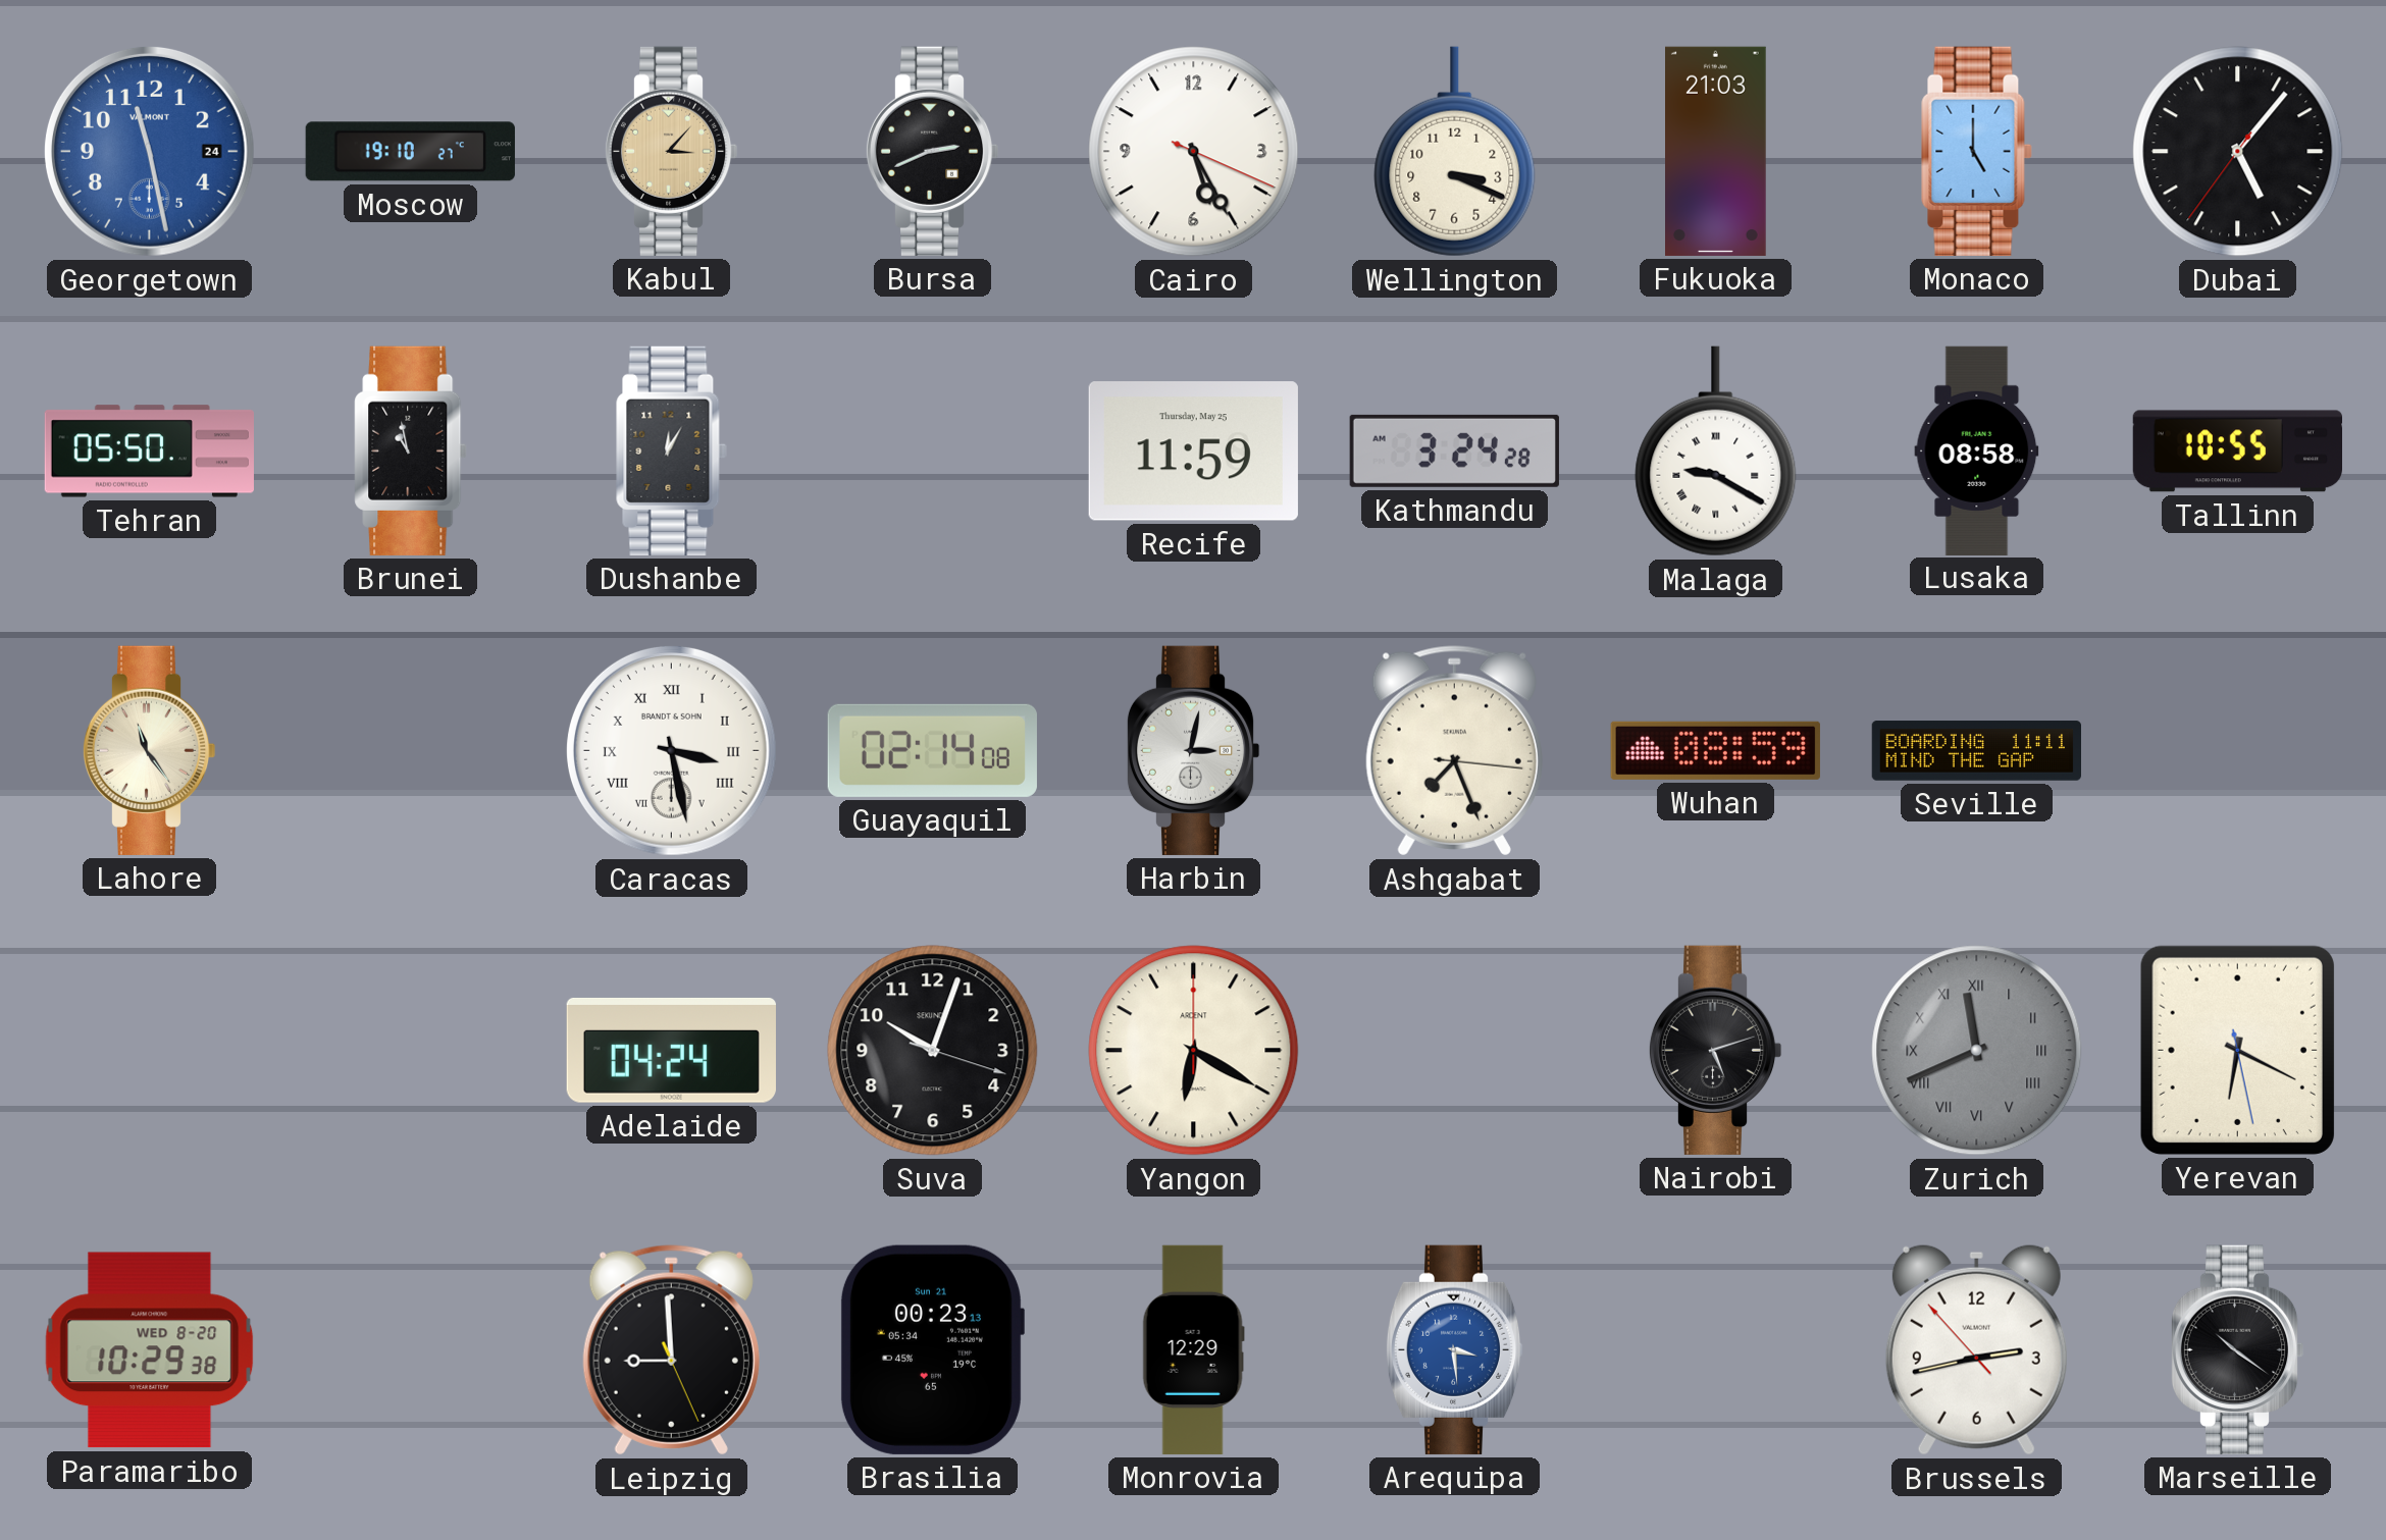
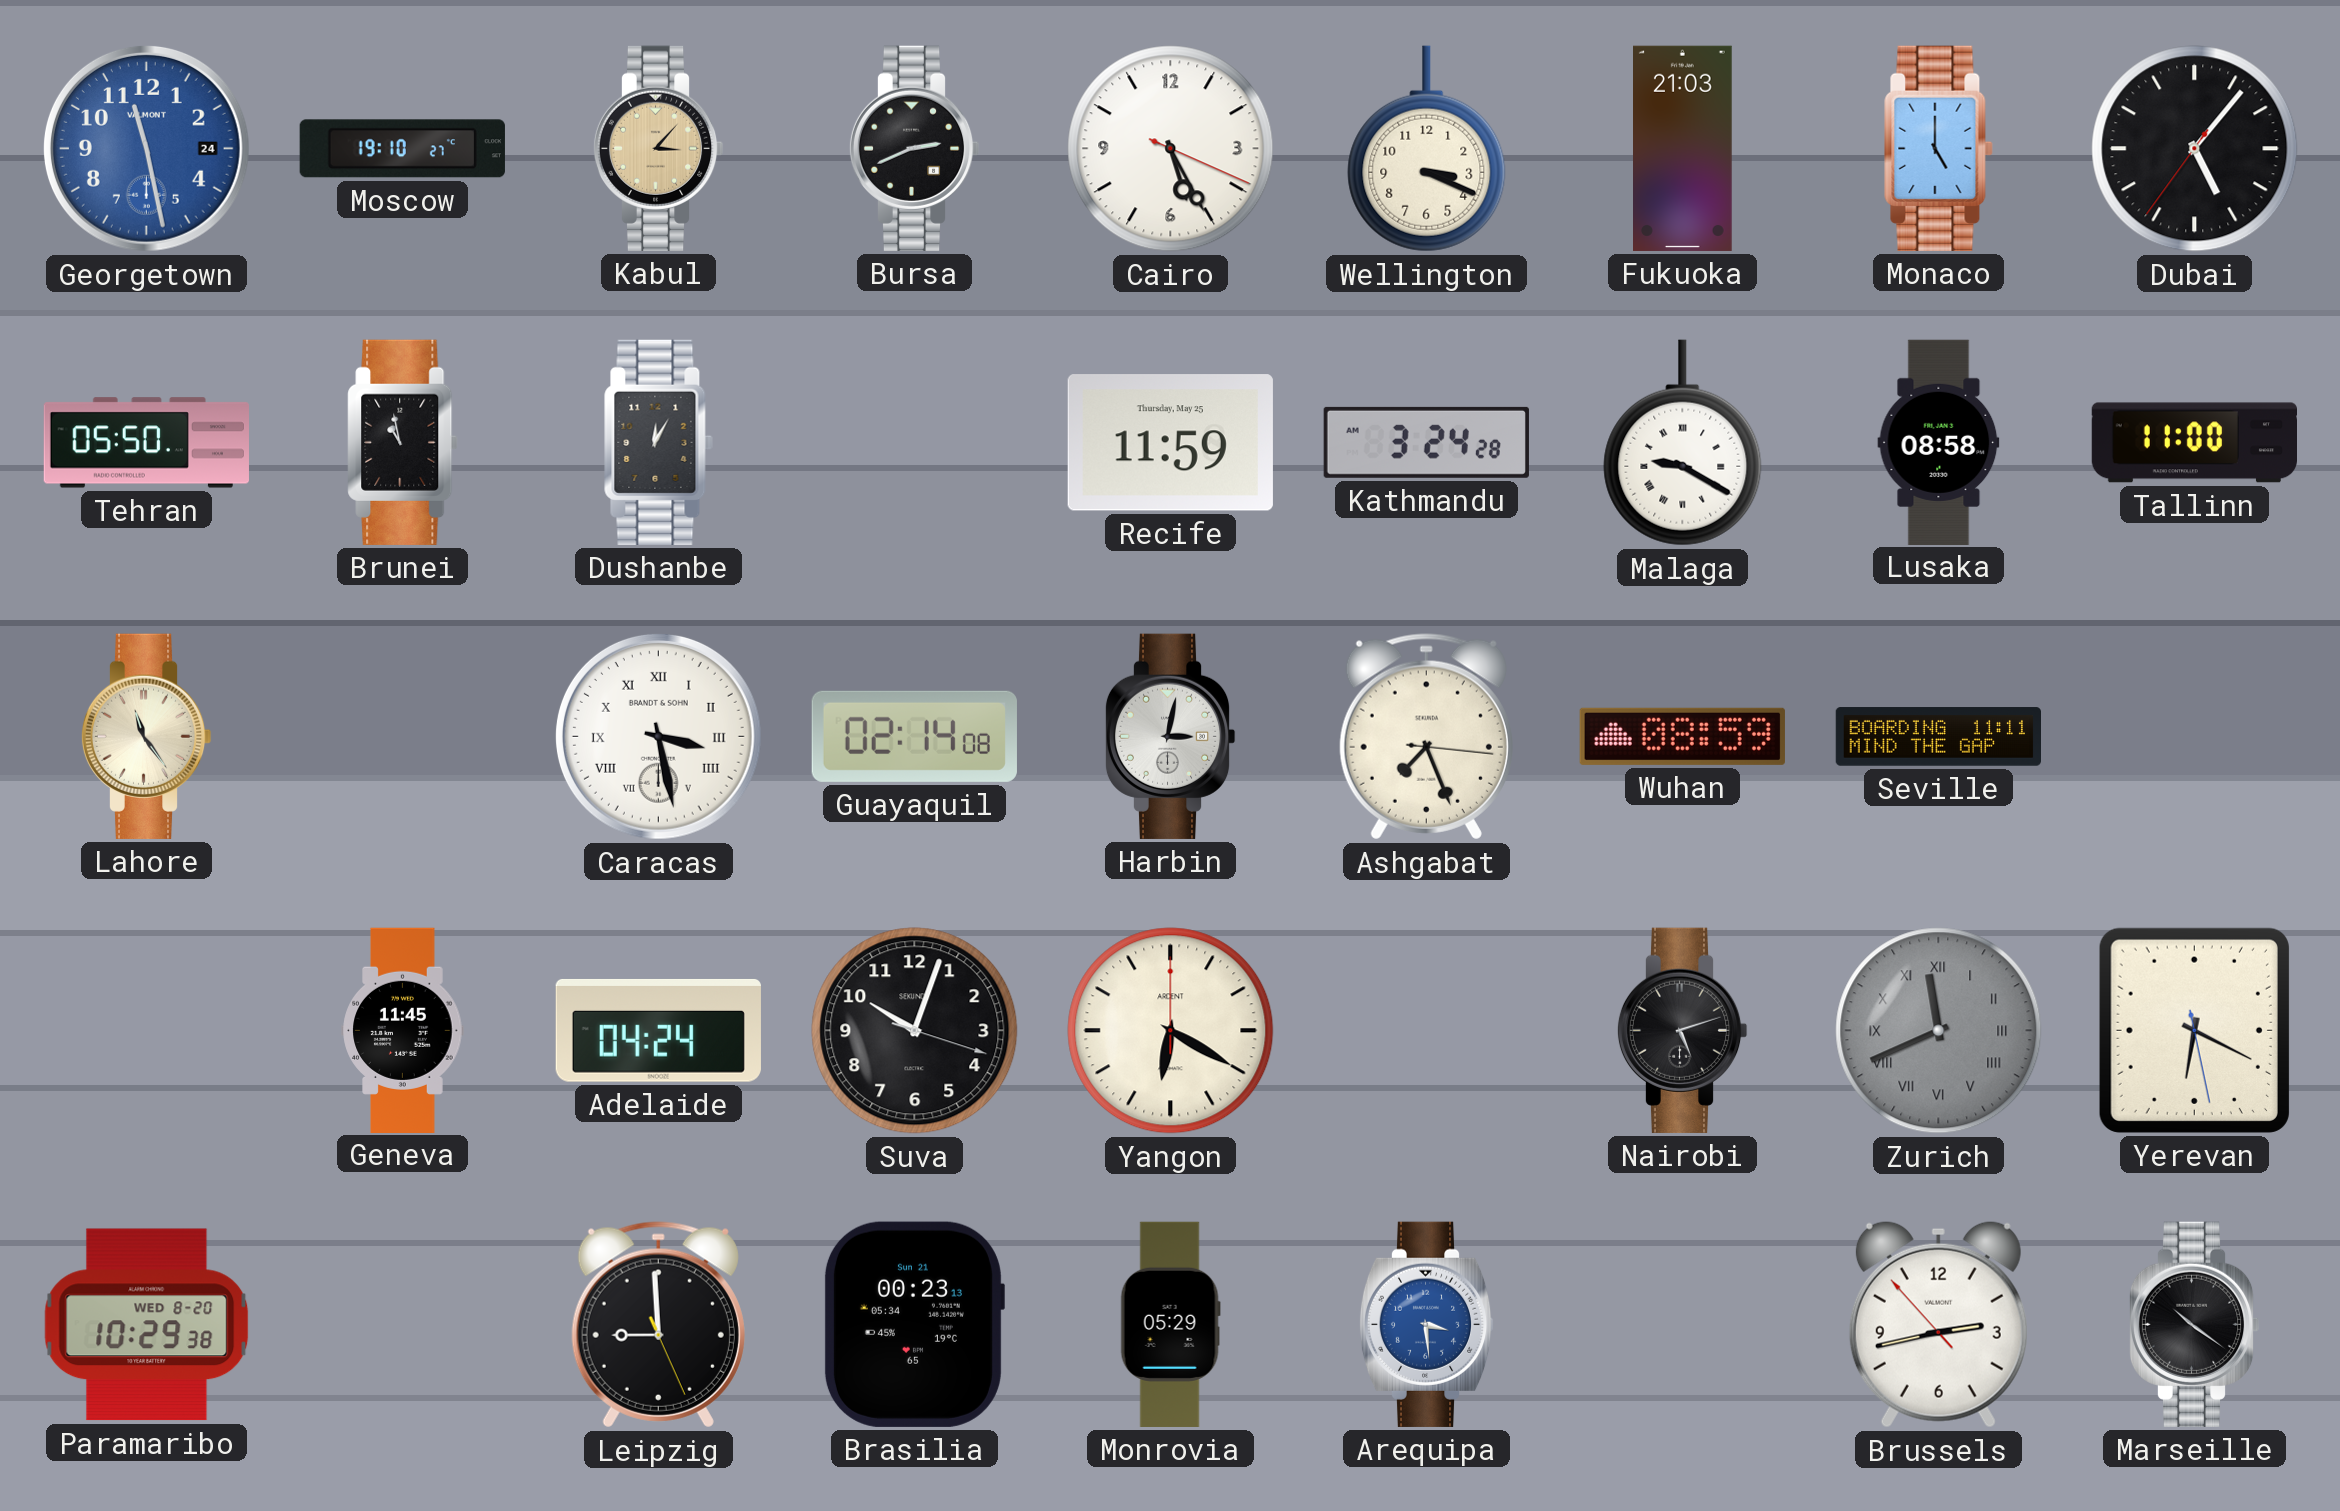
Tallinn: 10:55 -> 11:00 (2194, 443)
Geneva: none -> 11:45 (403, 1030)
Monrovia: 12:29 -> 05:29 (1170, 1324)
